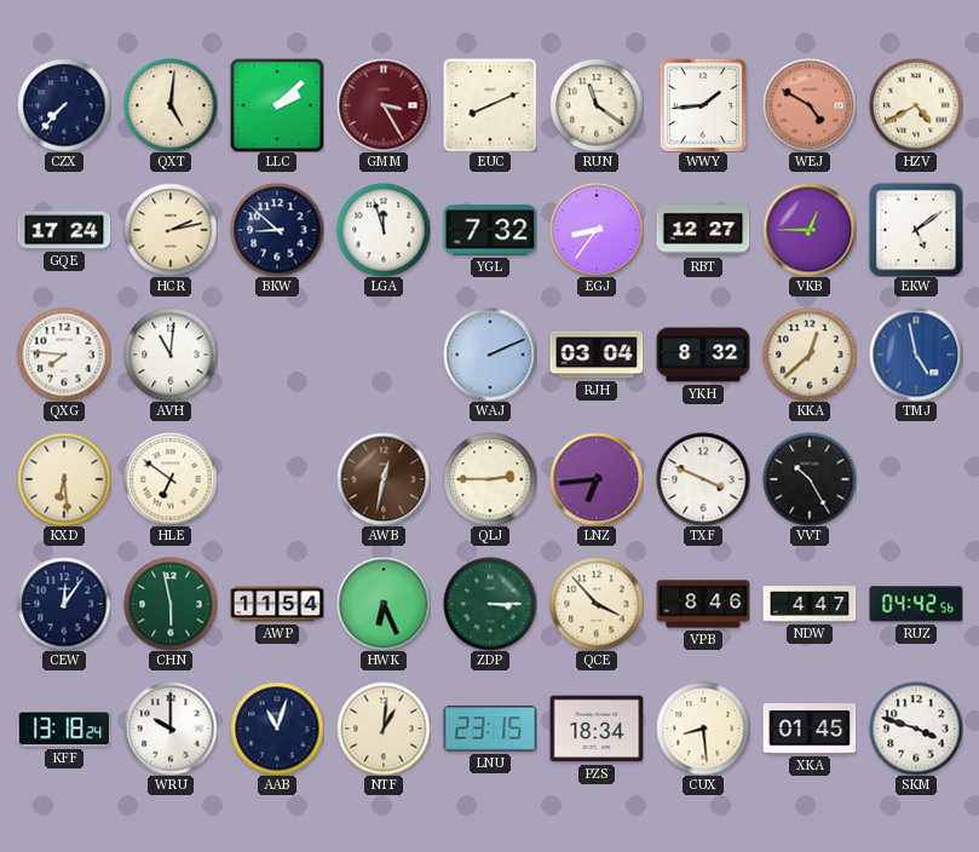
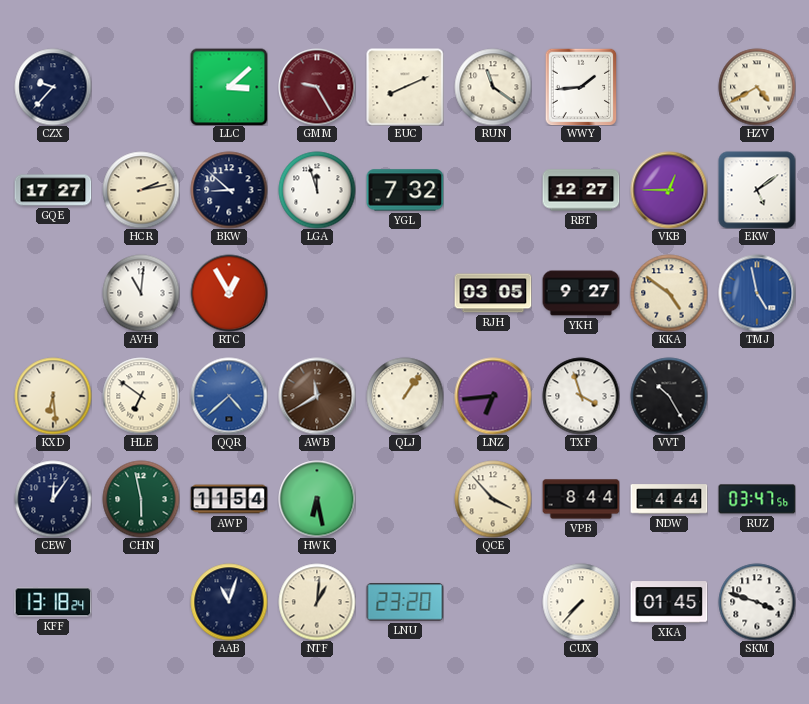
CZX: 7:37 -> 9:37 (53, 87)
QXT: 5:01 -> none (171, 105)
LLC: 2:08 -> 3:08 (229, 87)
GMM: 3:25 -> 9:25 (317, 87)
WEJ: 4:50 -> none (810, 105)
GQE: 17:24 -> 17:27 (53, 190)
EGJ: 8:36 -> none (597, 230)
QXG: 7:46 -> none (64, 355)
RTC: none -> 12:55 (229, 293)
WAJ: 2:11 -> none (490, 355)
RJH: 03:04 -> 03:05 (493, 293)
YKH: 8:32 -> 9:27 (581, 293)
KKA: 12:38 -> 4:51 (669, 293)
QQR: none -> 4:38 (229, 396)
AWB: 12:32 -> 11:40 (317, 396)
QLJ: 2:45 -> 1:06 (405, 396)
TXF: 3:49 -> 3:57 (581, 396)
HWK: 6:26 -> 6:28 (317, 499)
ZDP: 3:15 -> none (490, 604)
VPB: 8:46 -> 8:44 (581, 499)
NDW: 4:47 -> 4:44 (669, 499)
RUZ: 04:42 -> 03:47 (757, 499)
WRU: 10:00 -> none (171, 729)
LNU: 23:15 -> 23:20 (405, 602)
PZS: 18:34 -> none (597, 729)
CUX: 8:29 -> 7:37 (581, 602)
